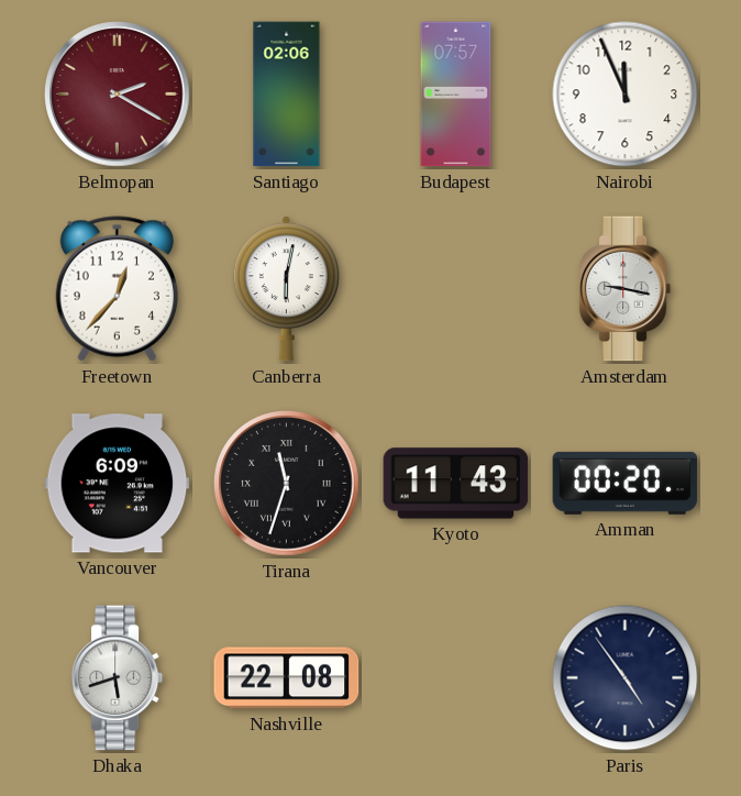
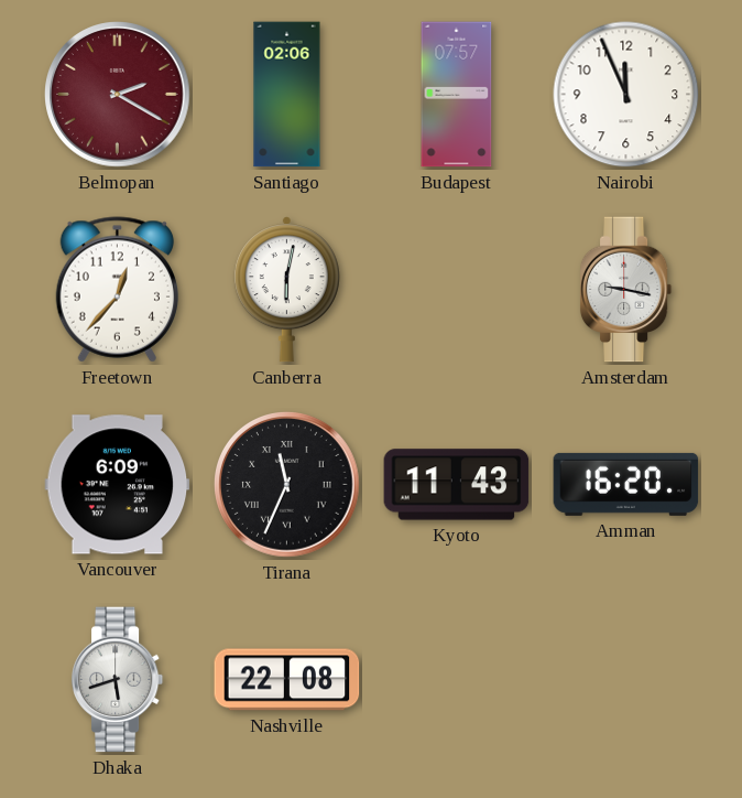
Tirana: 11:33 -> 11:34 (287, 485)
Amman: 00:20 -> 16:20 (626, 484)
Paris: 4:54 -> none (626, 678)
